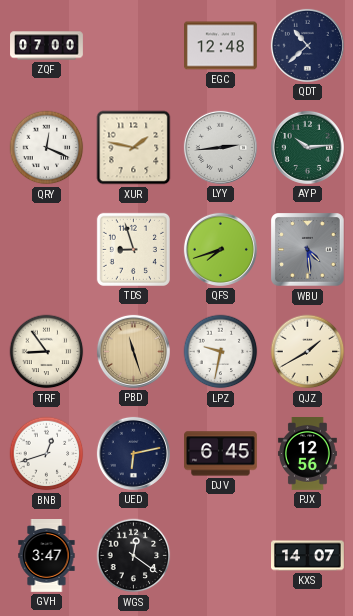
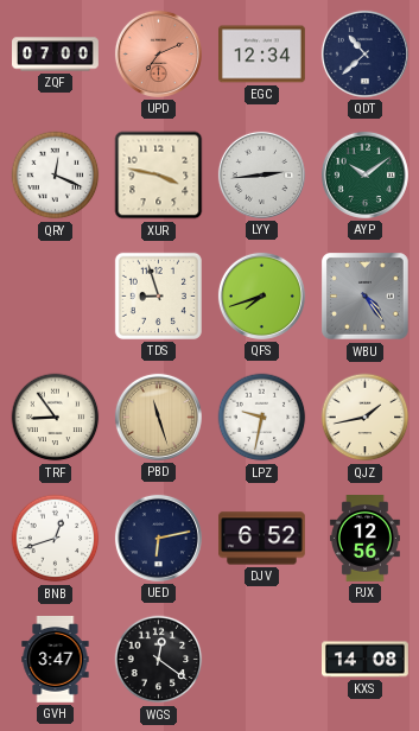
UPD: none -> 7:11 (158, 53)
EGC: 12:48 -> 12:34 (262, 55)
XUR: 1:47 -> 3:47 (159, 176)
AYP: 10:14 -> 10:09 (364, 174)
WBU: 4:29 -> 4:24 (366, 297)
QJZ: 1:40 -> 1:43 (366, 418)
DJV: 6:45 -> 6:52 (262, 539)
KXS: 14:07 -> 14:08 (366, 660)
